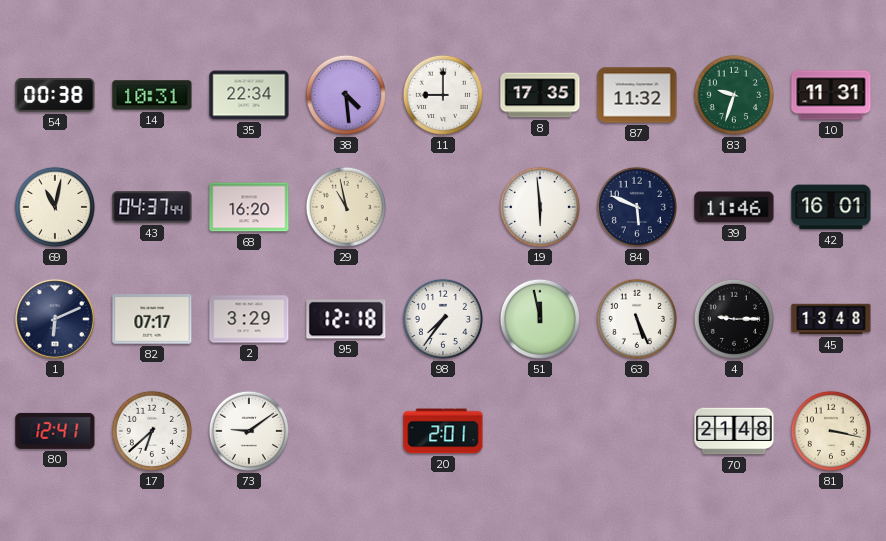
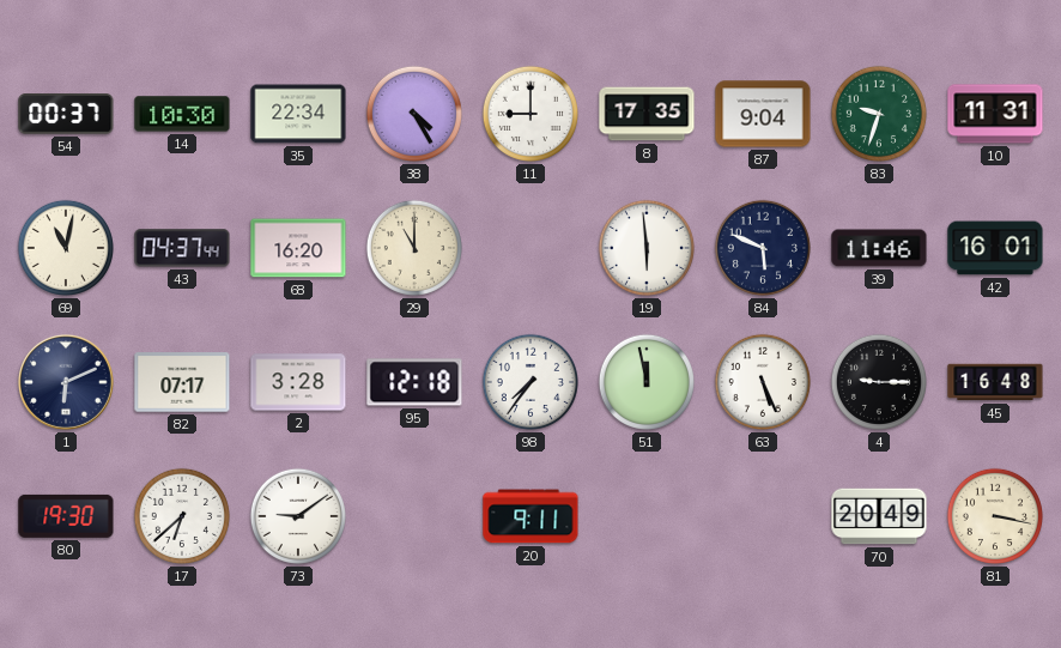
54: 00:38 -> 00:37 (66, 115)
14: 10:31 -> 10:30 (182, 114)
38: 4:29 -> 4:25 (414, 114)
87: 11:32 -> 9:04 (763, 114)
29: 10:58 -> 11:00 (414, 248)
2: 3:29 -> 3:28 (298, 382)
45: 13:48 -> 16:48 (995, 382)
80: 12:41 -> 19:30 (66, 516)
20: 2:01 -> 9:11 (530, 516)
70: 21:48 -> 20:49 (879, 516)
